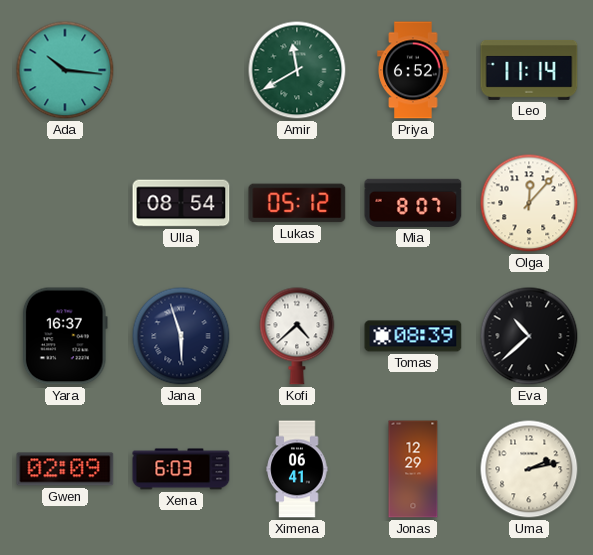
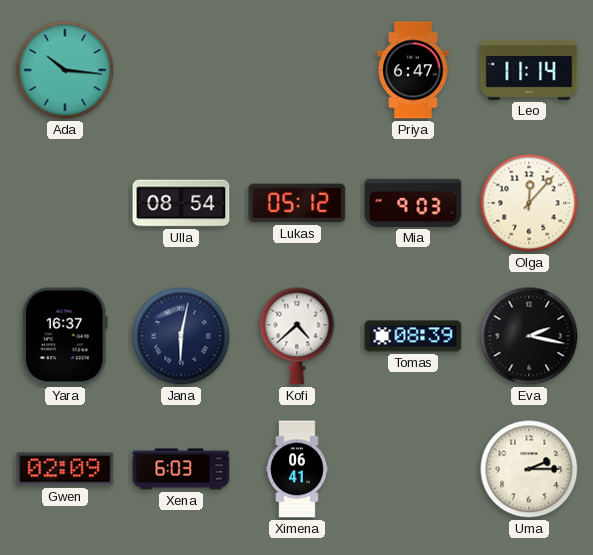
Amir: 11:40 -> none (297, 70)
Priya: 6:52 -> 6:47 (413, 70)
Mia: 8:07 -> 9:03 (413, 203)
Jana: 5:57 -> 6:02 (181, 336)
Eva: 10:38 -> 2:17 (529, 336)
Jonas: 12:29 -> none (413, 469)
Uma: 2:13 -> 2:15 (529, 469)
